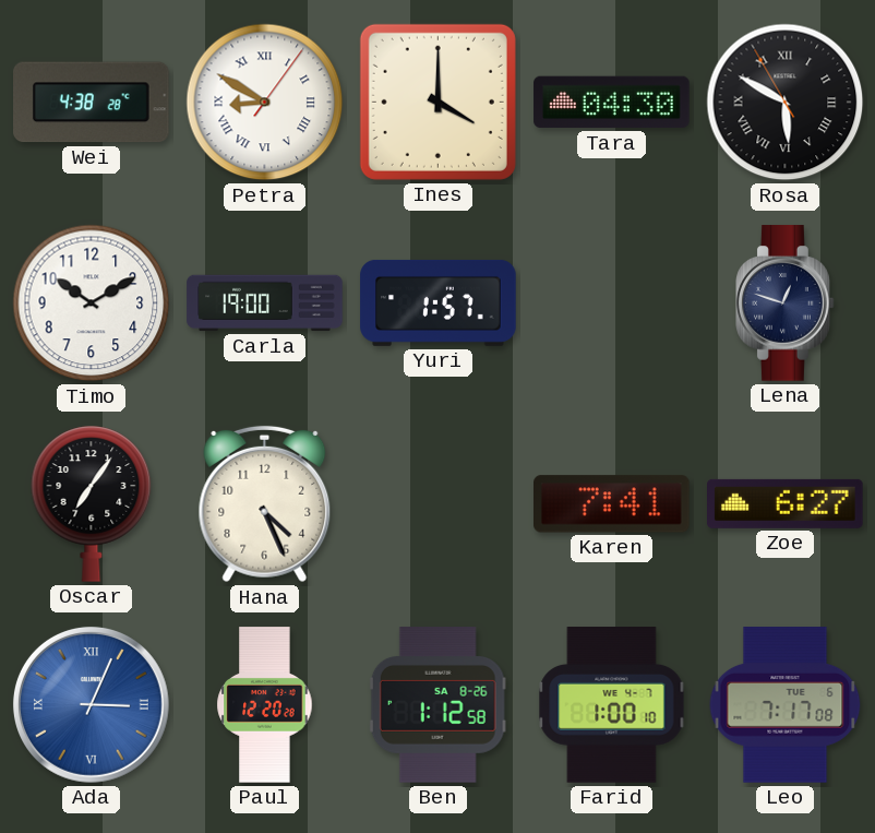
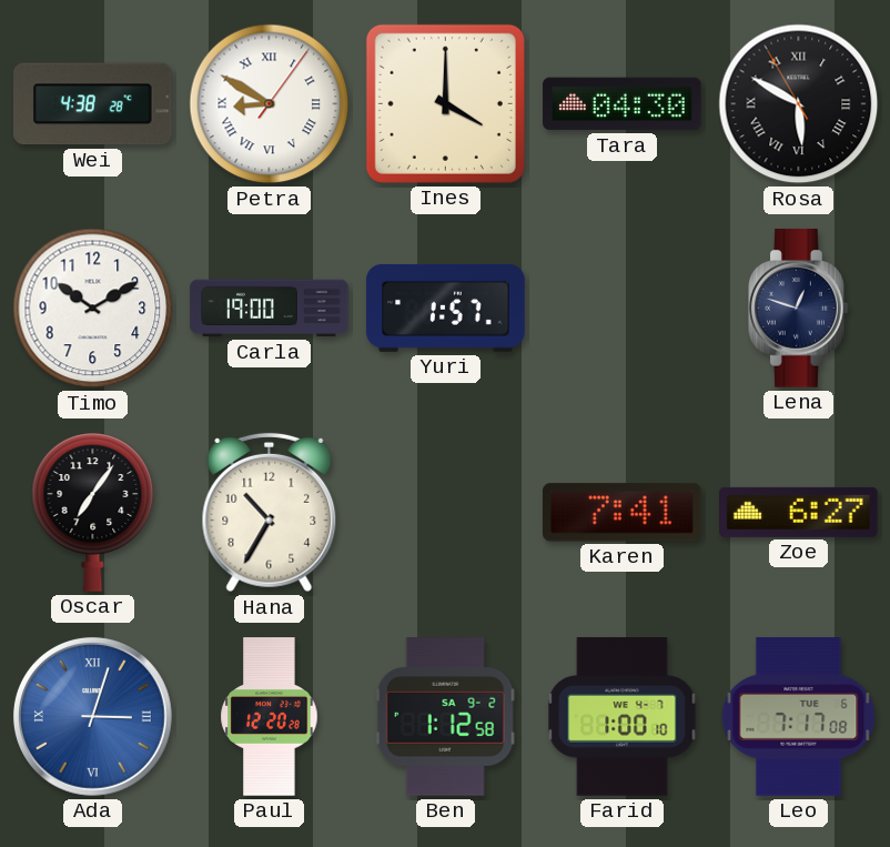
Hana: 4:26 -> 10:35 (270, 513)
Ada: 3:04 -> 3:03 (92, 716)
Ben date: SA 8-26 -> SA 9-2 (445, 717)
